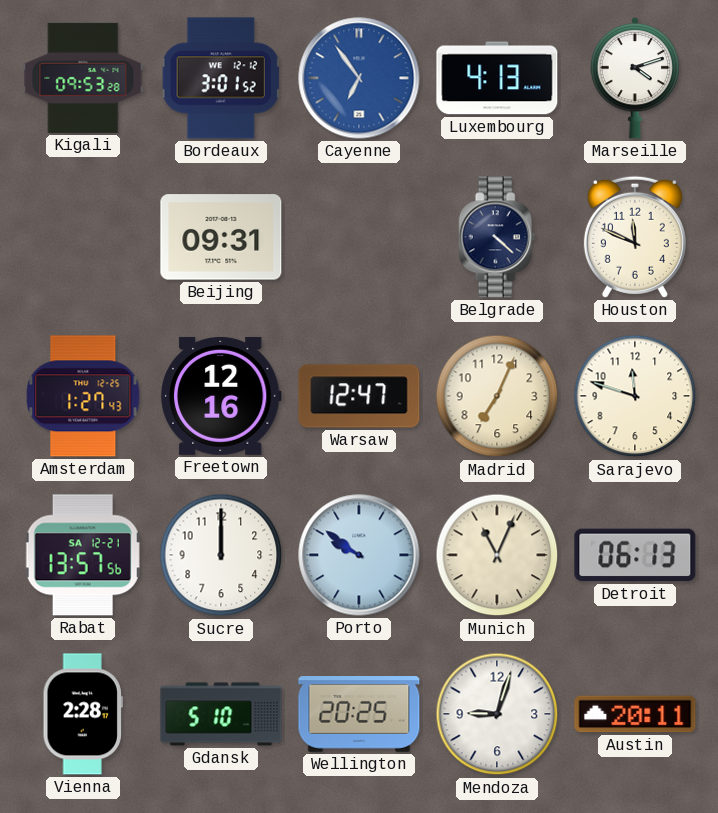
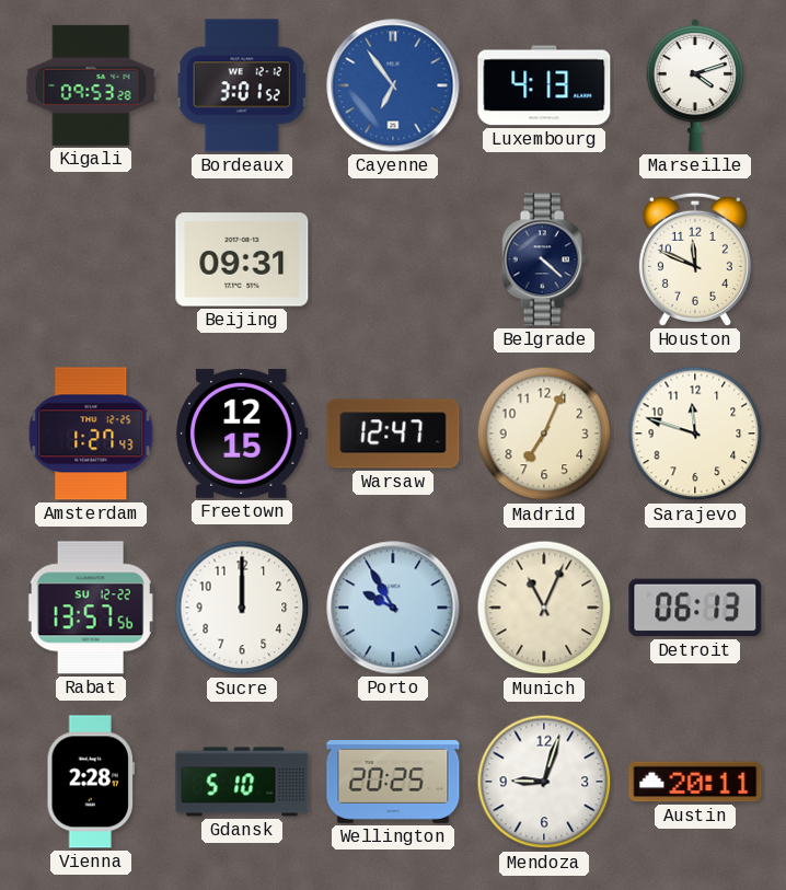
Freetown: 12:16 -> 12:15 (242, 434)
Rabat date: SA 12-21 -> SU 12-22 (91, 608)
Porto: 9:51 -> 9:55 (393, 608)
